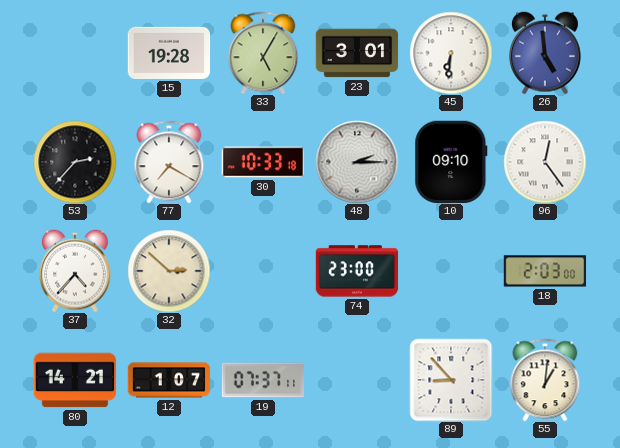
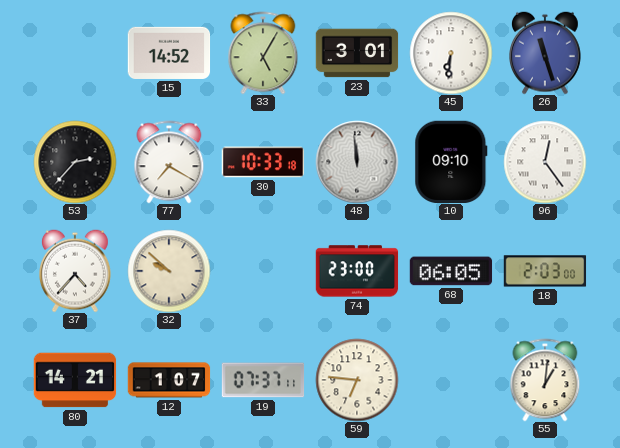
15: 19:28 -> 14:52 (169, 53)
26: 4:59 -> 11:27 (546, 53)
48: 2:15 -> 11:59 (357, 162)
32: 2:52 -> 9:52 (169, 271)
68: none -> 06:05 (451, 271)
59: none -> 6:46 (357, 380)
89: 8:53 -> none (451, 380)
